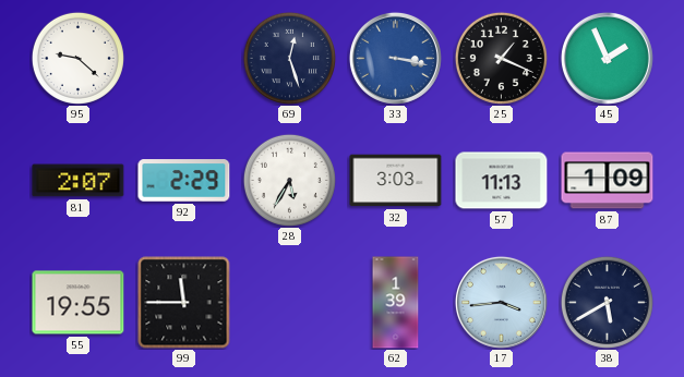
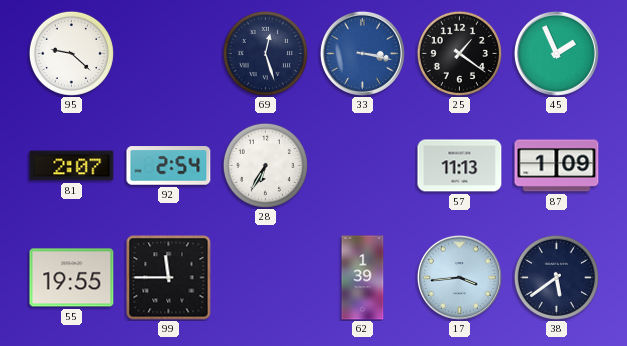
25: 1:19 -> 1:21 (459, 53)
92: 2:29 -> 2:54 (169, 166)
28: 5:35 -> 6:35 (265, 165)
32: 3:03 -> none (396, 181)
38: 5:40 -> 5:39 (556, 277)
